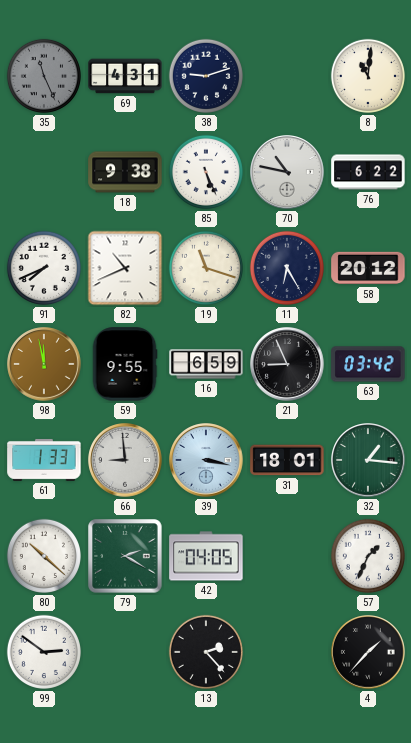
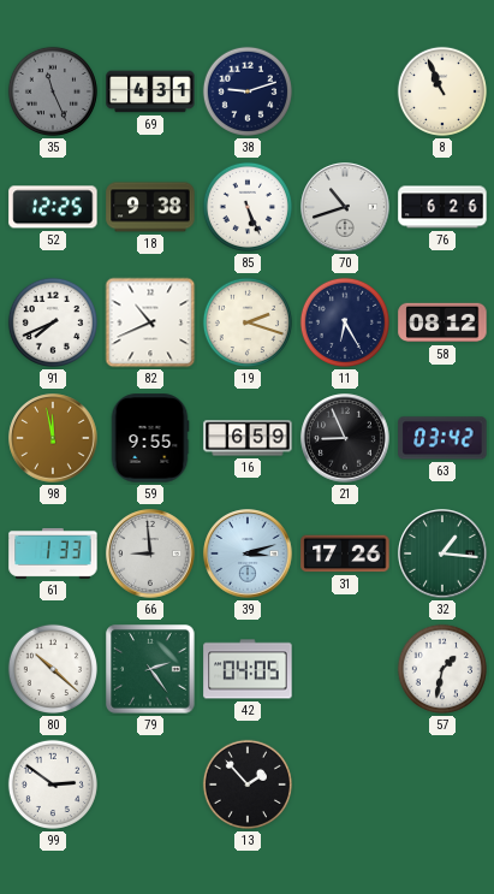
8: 11:01 -> 10:56 (442, 91)
52: none -> 12:25 (53, 207)
70: 10:47 -> 10:42 (345, 207)
76: 6:22 -> 6:26 (442, 207)
19: 11:18 -> 2:18 (248, 322)
58: 20:12 -> 08:12 (442, 322)
39: 3:17 -> 3:12 (248, 553)
31: 18:01 -> 17:26 (345, 553)
79: 2:20 -> 2:24 (150, 669)
57: 1:34 -> 1:32 (442, 669)
13: 2:23 -> 1:53 (248, 785)
4: 1:37 -> none (368, 652)
